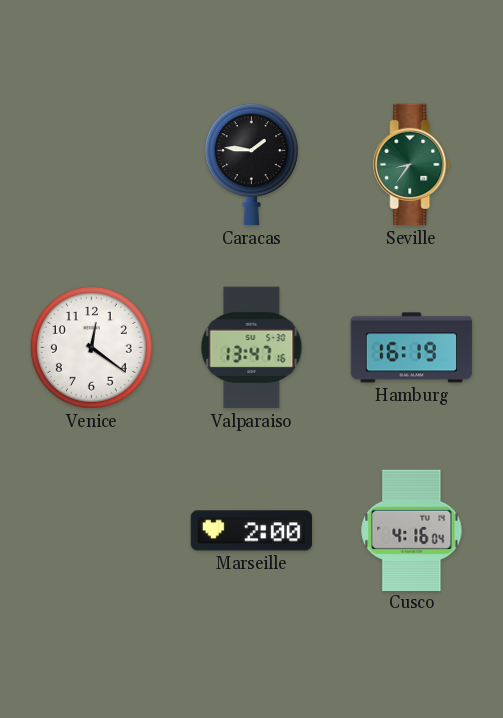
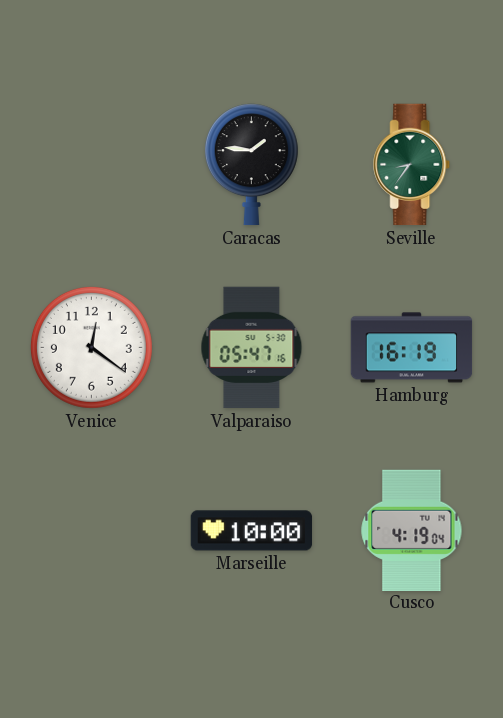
Valparaiso: 13:47 -> 05:47 (252, 348)
Marseille: 2:00 -> 10:00 (252, 531)
Cusco: 4:16 -> 4:19 (412, 530)
